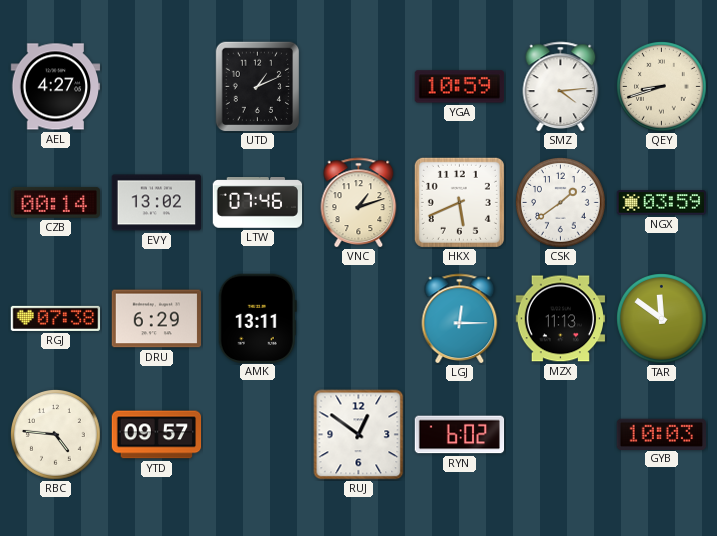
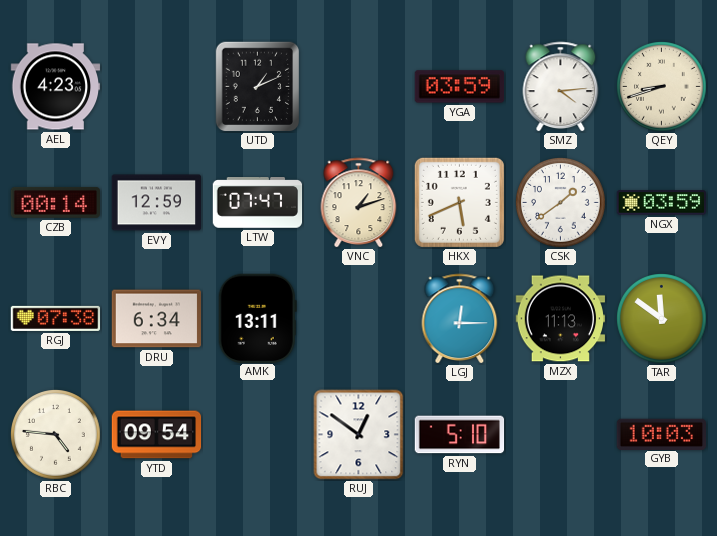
AEL: 4:27 -> 4:23 (56, 87)
YGA: 10:59 -> 03:59 (460, 87)
EVY: 13:02 -> 12:59 (157, 203)
LTW: 07:46 -> 07:47 (258, 203)
DRU: 6:29 -> 6:34 (157, 319)
YTD: 09:57 -> 09:54 (157, 435)
RYN: 6:02 -> 5:10 (460, 435)
